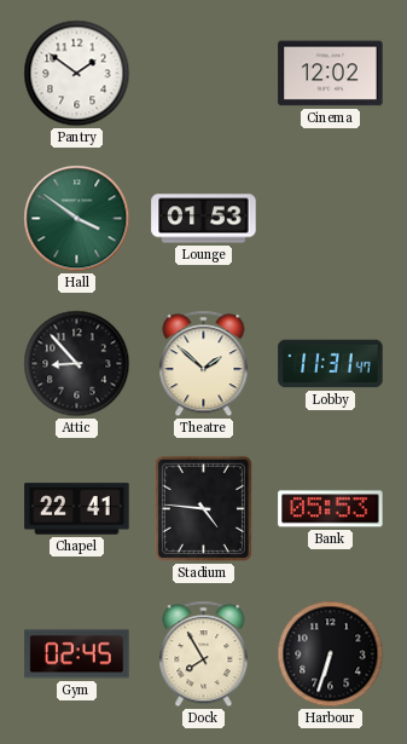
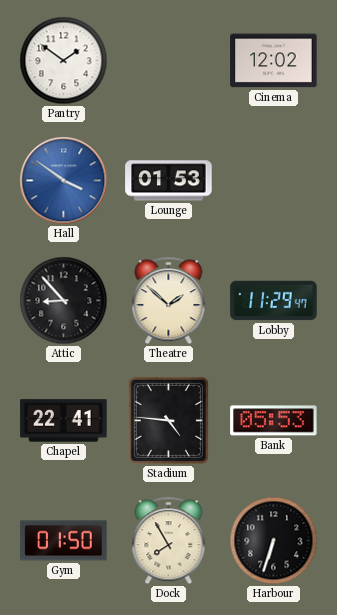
Hall dial: green -> blue (64, 181)
Lobby: 11:31 -> 11:29 (274, 301)
Gym: 02:45 -> 01:50 (64, 541)
